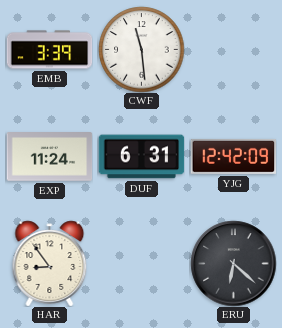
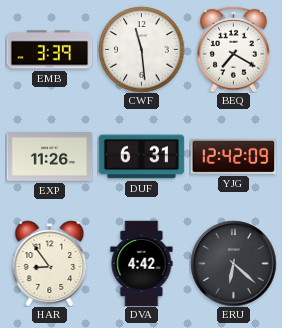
BEQ: none -> 7:20 (234, 49)
EXP: 11:24 -> 11:26 (49, 157)
DVA: none -> 4:42 (142, 263)
